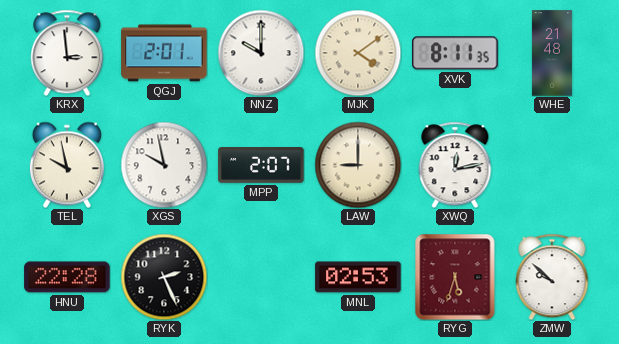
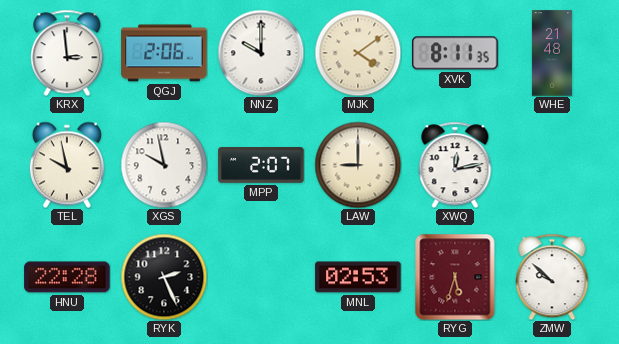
QGJ: 2:01 -> 2:06 (164, 53)
